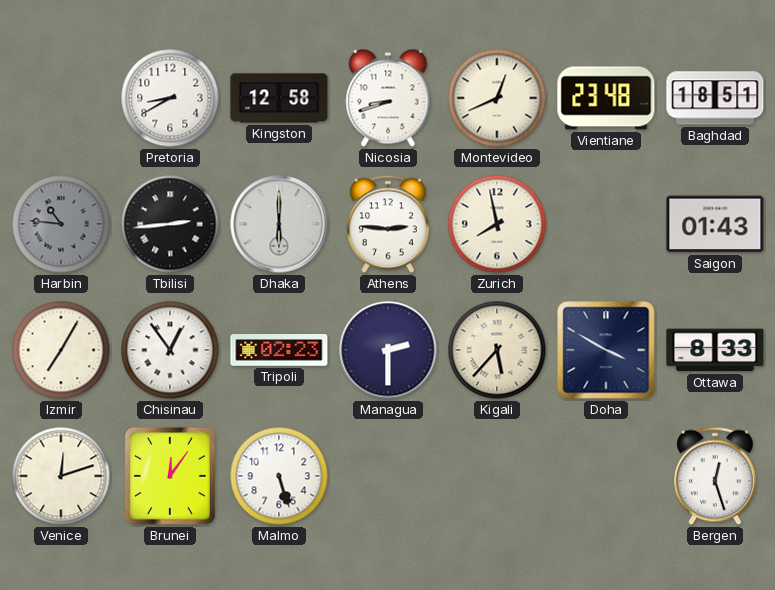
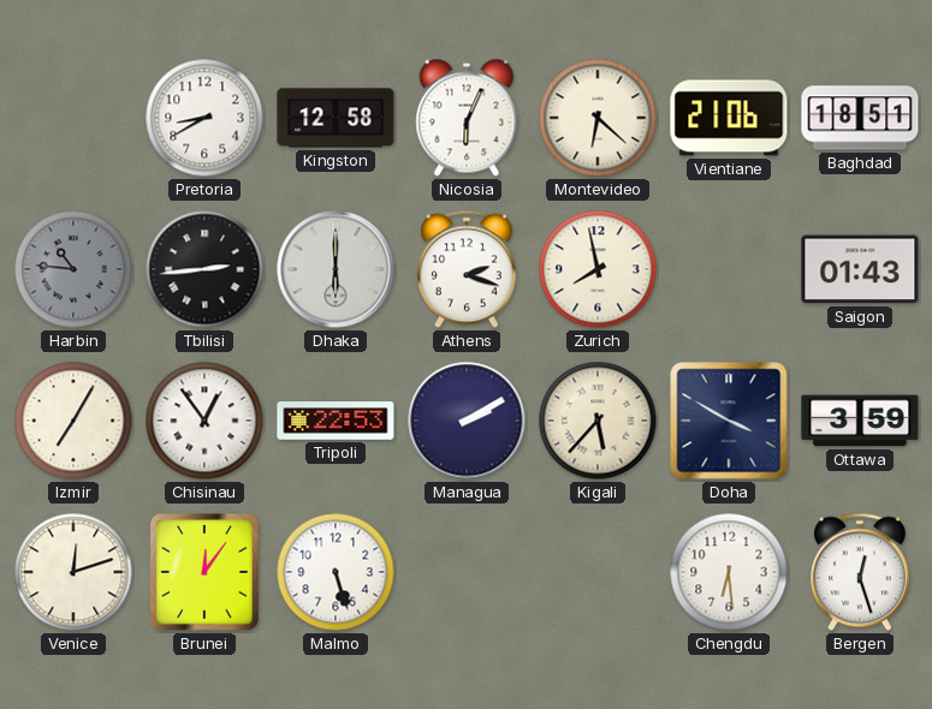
Nicosia: 8:42 -> 6:04 (467, 118)
Montevideo: 12:41 -> 6:22 (598, 118)
Vientiane: 23:48 -> 21:06 (729, 118)
Athens: 2:46 -> 2:18 (468, 269)
Tripoli: 02:23 -> 22:53 (336, 421)
Managua: 2:30 -> 2:10 (467, 421)
Ottawa: 8:33 -> 3:59 (860, 421)
Chengdu: none -> 6:29 (729, 572)
